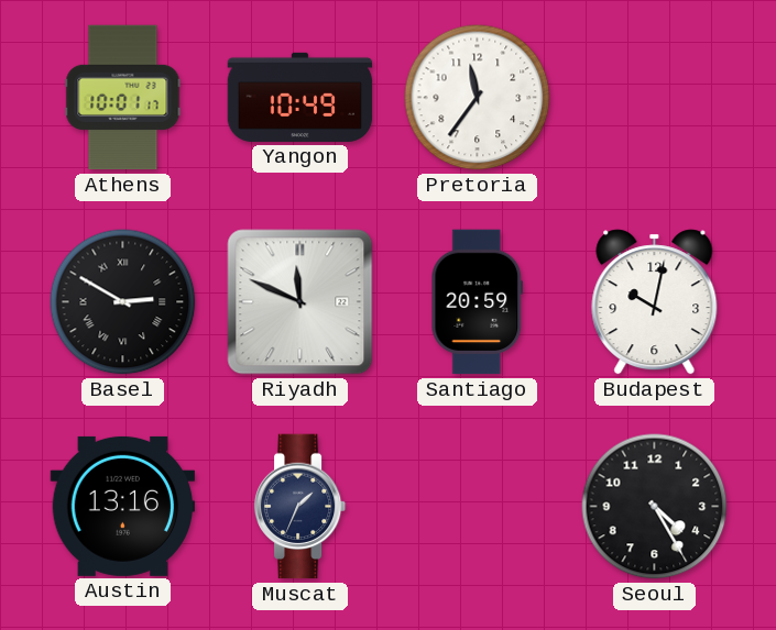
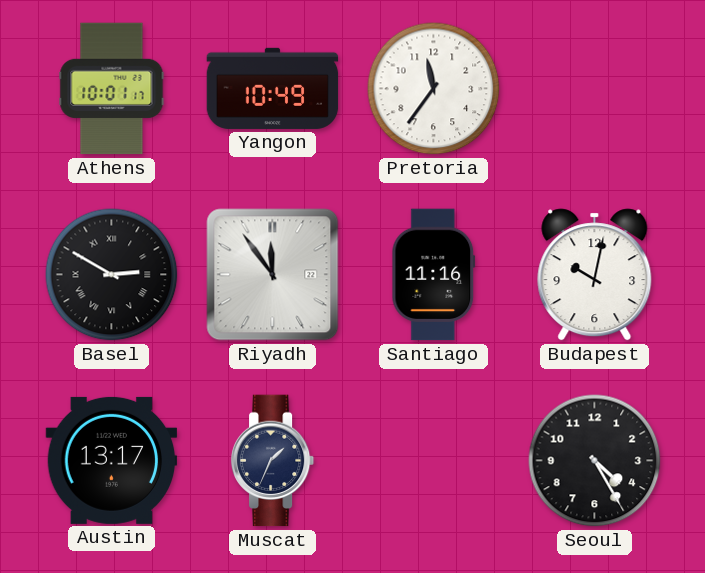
Riyadh: 11:49 -> 11:54 (273, 275)
Santiago: 20:59 -> 11:16 (434, 275)
Austin: 13:16 -> 13:17 (112, 460)
